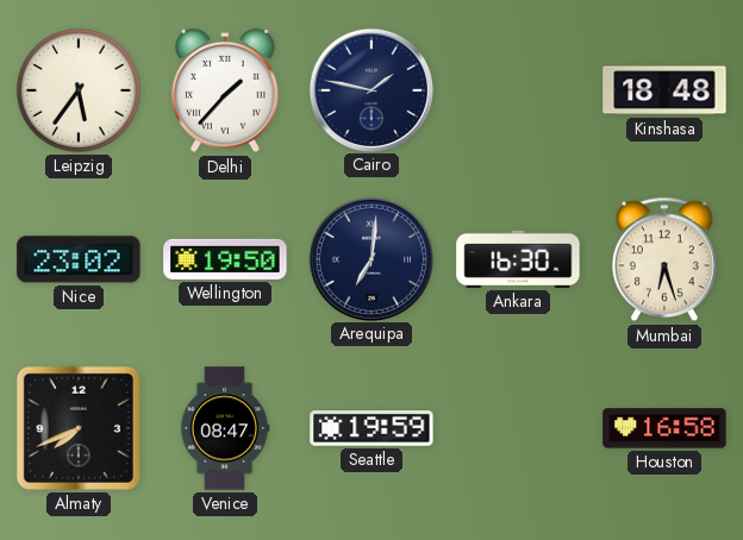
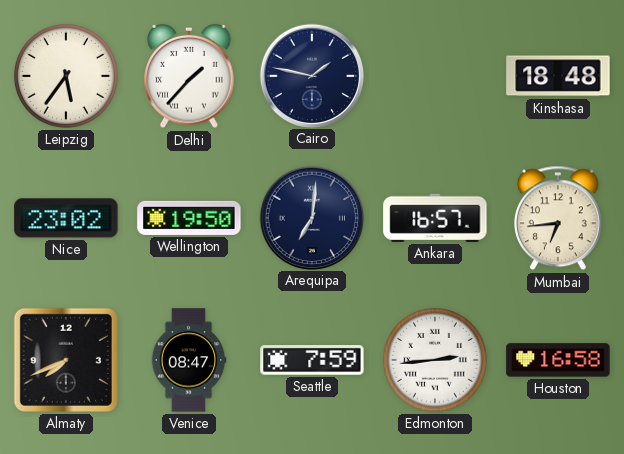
Ankara: 16:30 -> 16:57 (435, 218)
Mumbai: 6:27 -> 6:44 (558, 218)
Seattle: 19:59 -> 7:59 (312, 361)
Edmonton: none -> 2:44 (435, 360)
